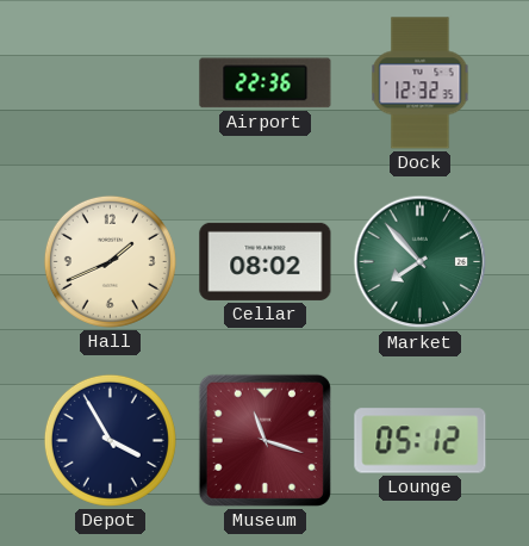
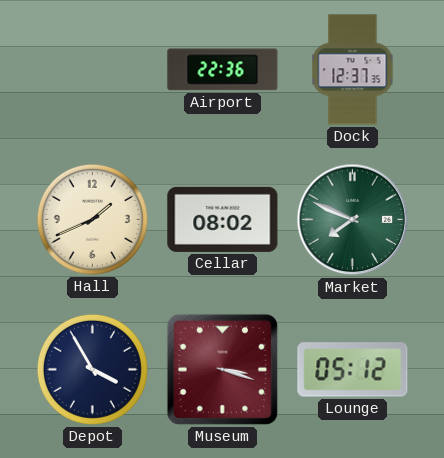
Dock: 12:32 -> 12:37 (353, 70)
Market: 7:53 -> 7:49 (353, 220)
Museum: 11:18 -> 3:18 (222, 369)
